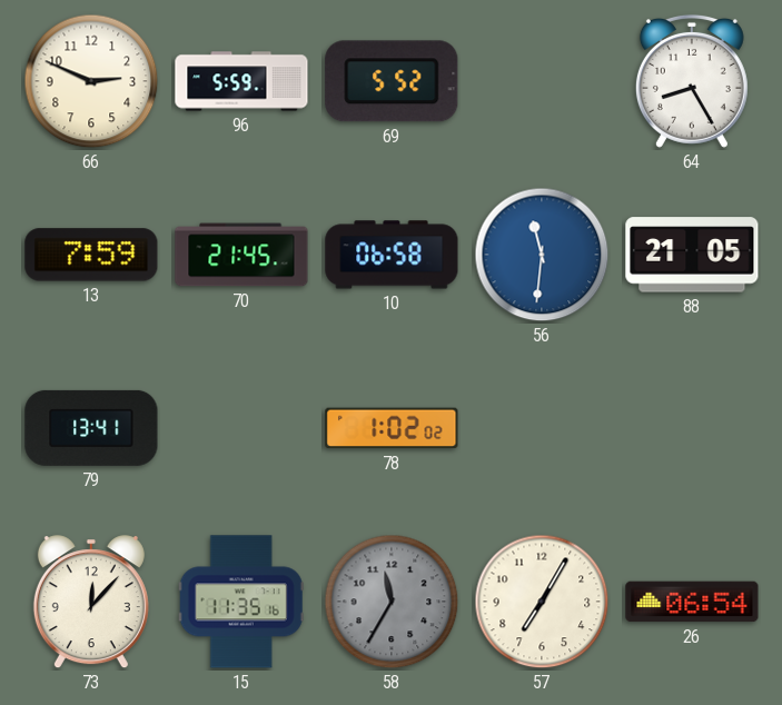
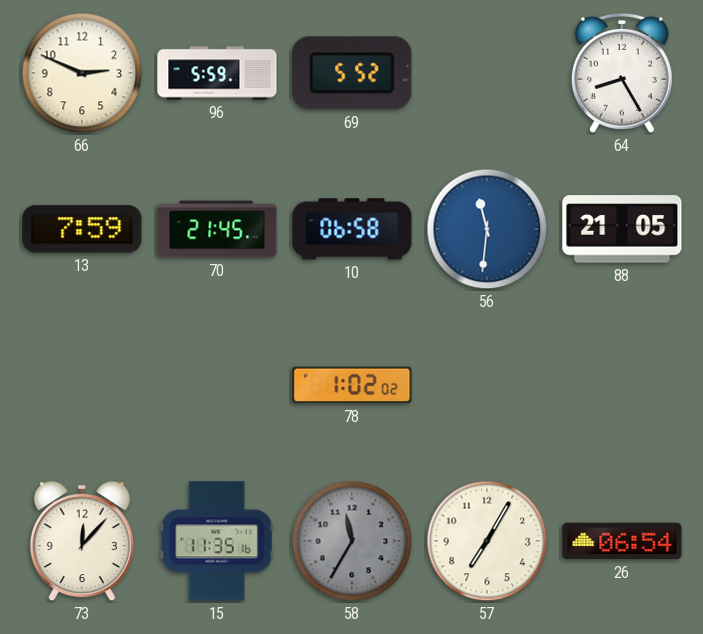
79: 13:41 -> none (91, 428)
